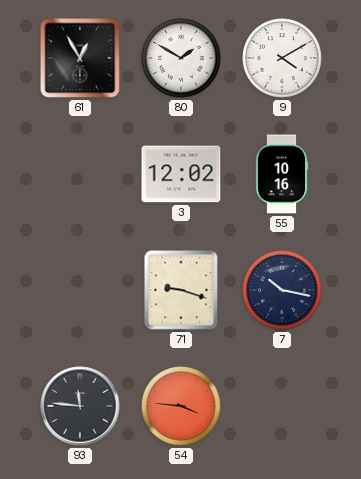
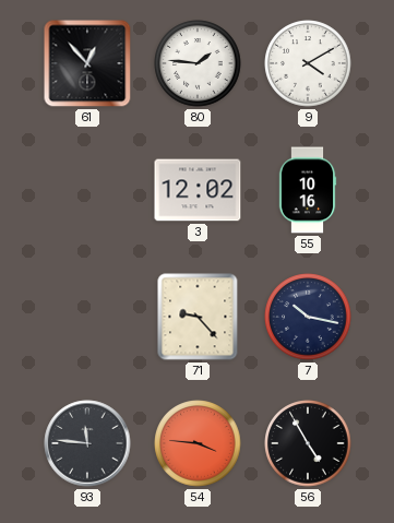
61: 12:55 -> 12:53 (87, 63)
80: 1:50 -> 1:46 (198, 63)
71: 9:18 -> 9:23 (198, 317)
56: none -> 4:55 (308, 443)
